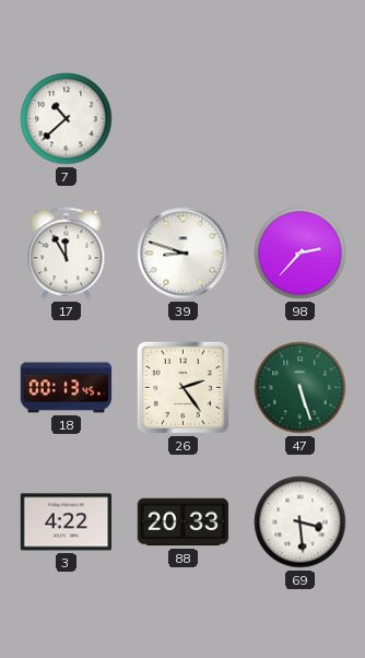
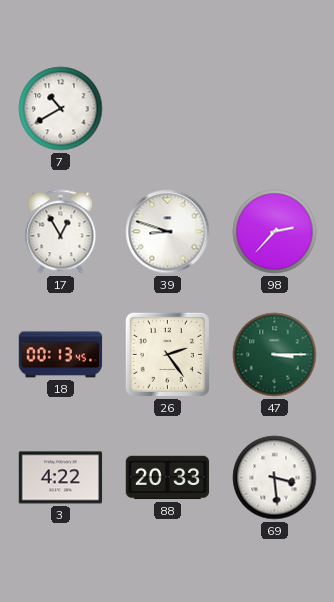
7: 10:38 -> 10:40 (61, 109)
17: 11:55 -> 12:55 (61, 232)
47: 5:27 -> 3:15 (275, 355)
